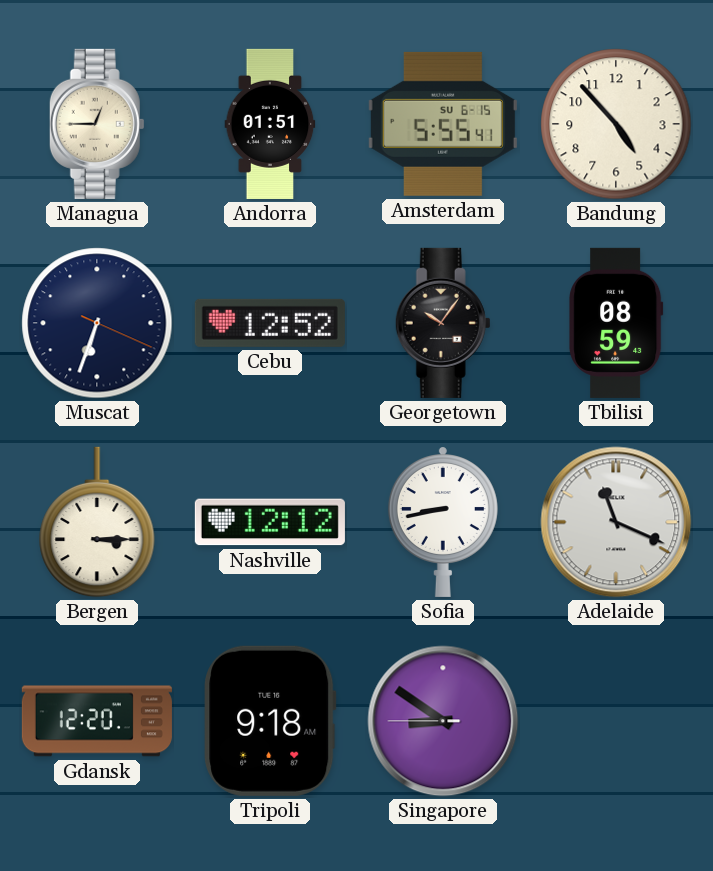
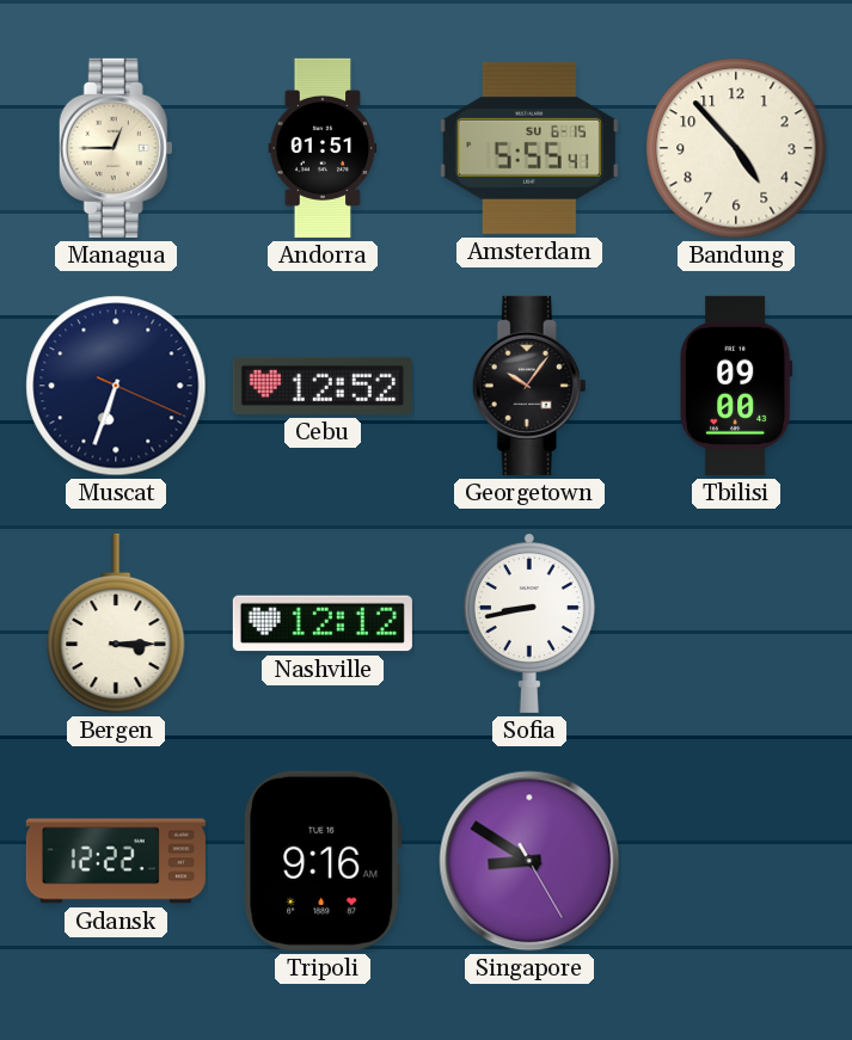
Tbilisi: 08:59 -> 09:00 (736, 386)
Adelaide: 11:19 -> none (616, 522)
Gdansk: 12:20 -> 12:22 (116, 861)
Tripoli: 9:18 -> 9:16 (323, 861)
Singapore: 8:50:45 -> 8:50:25 (529, 861)
